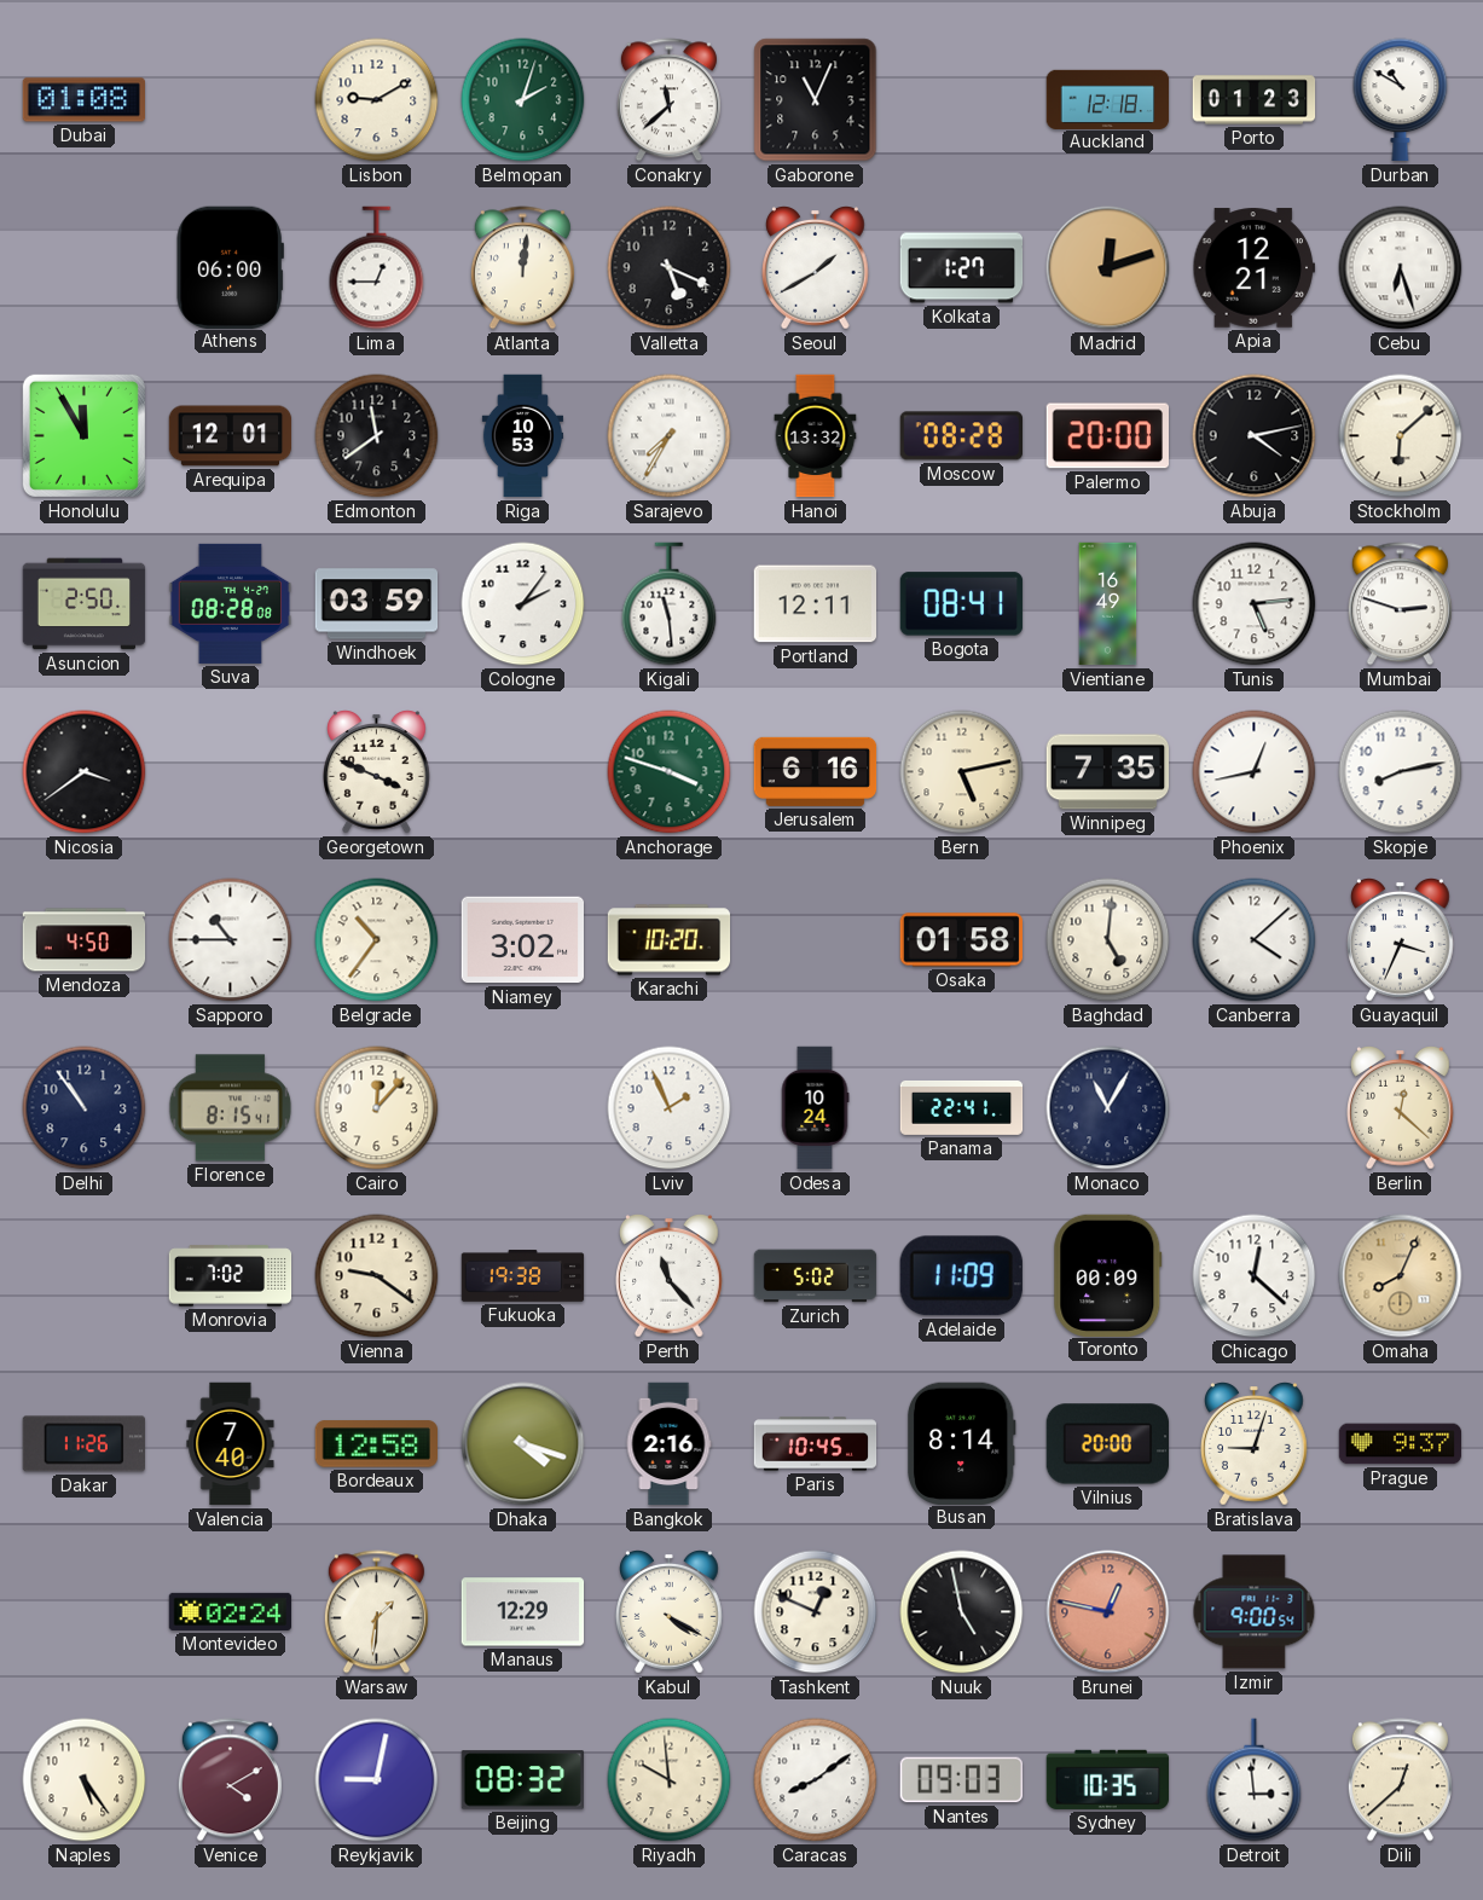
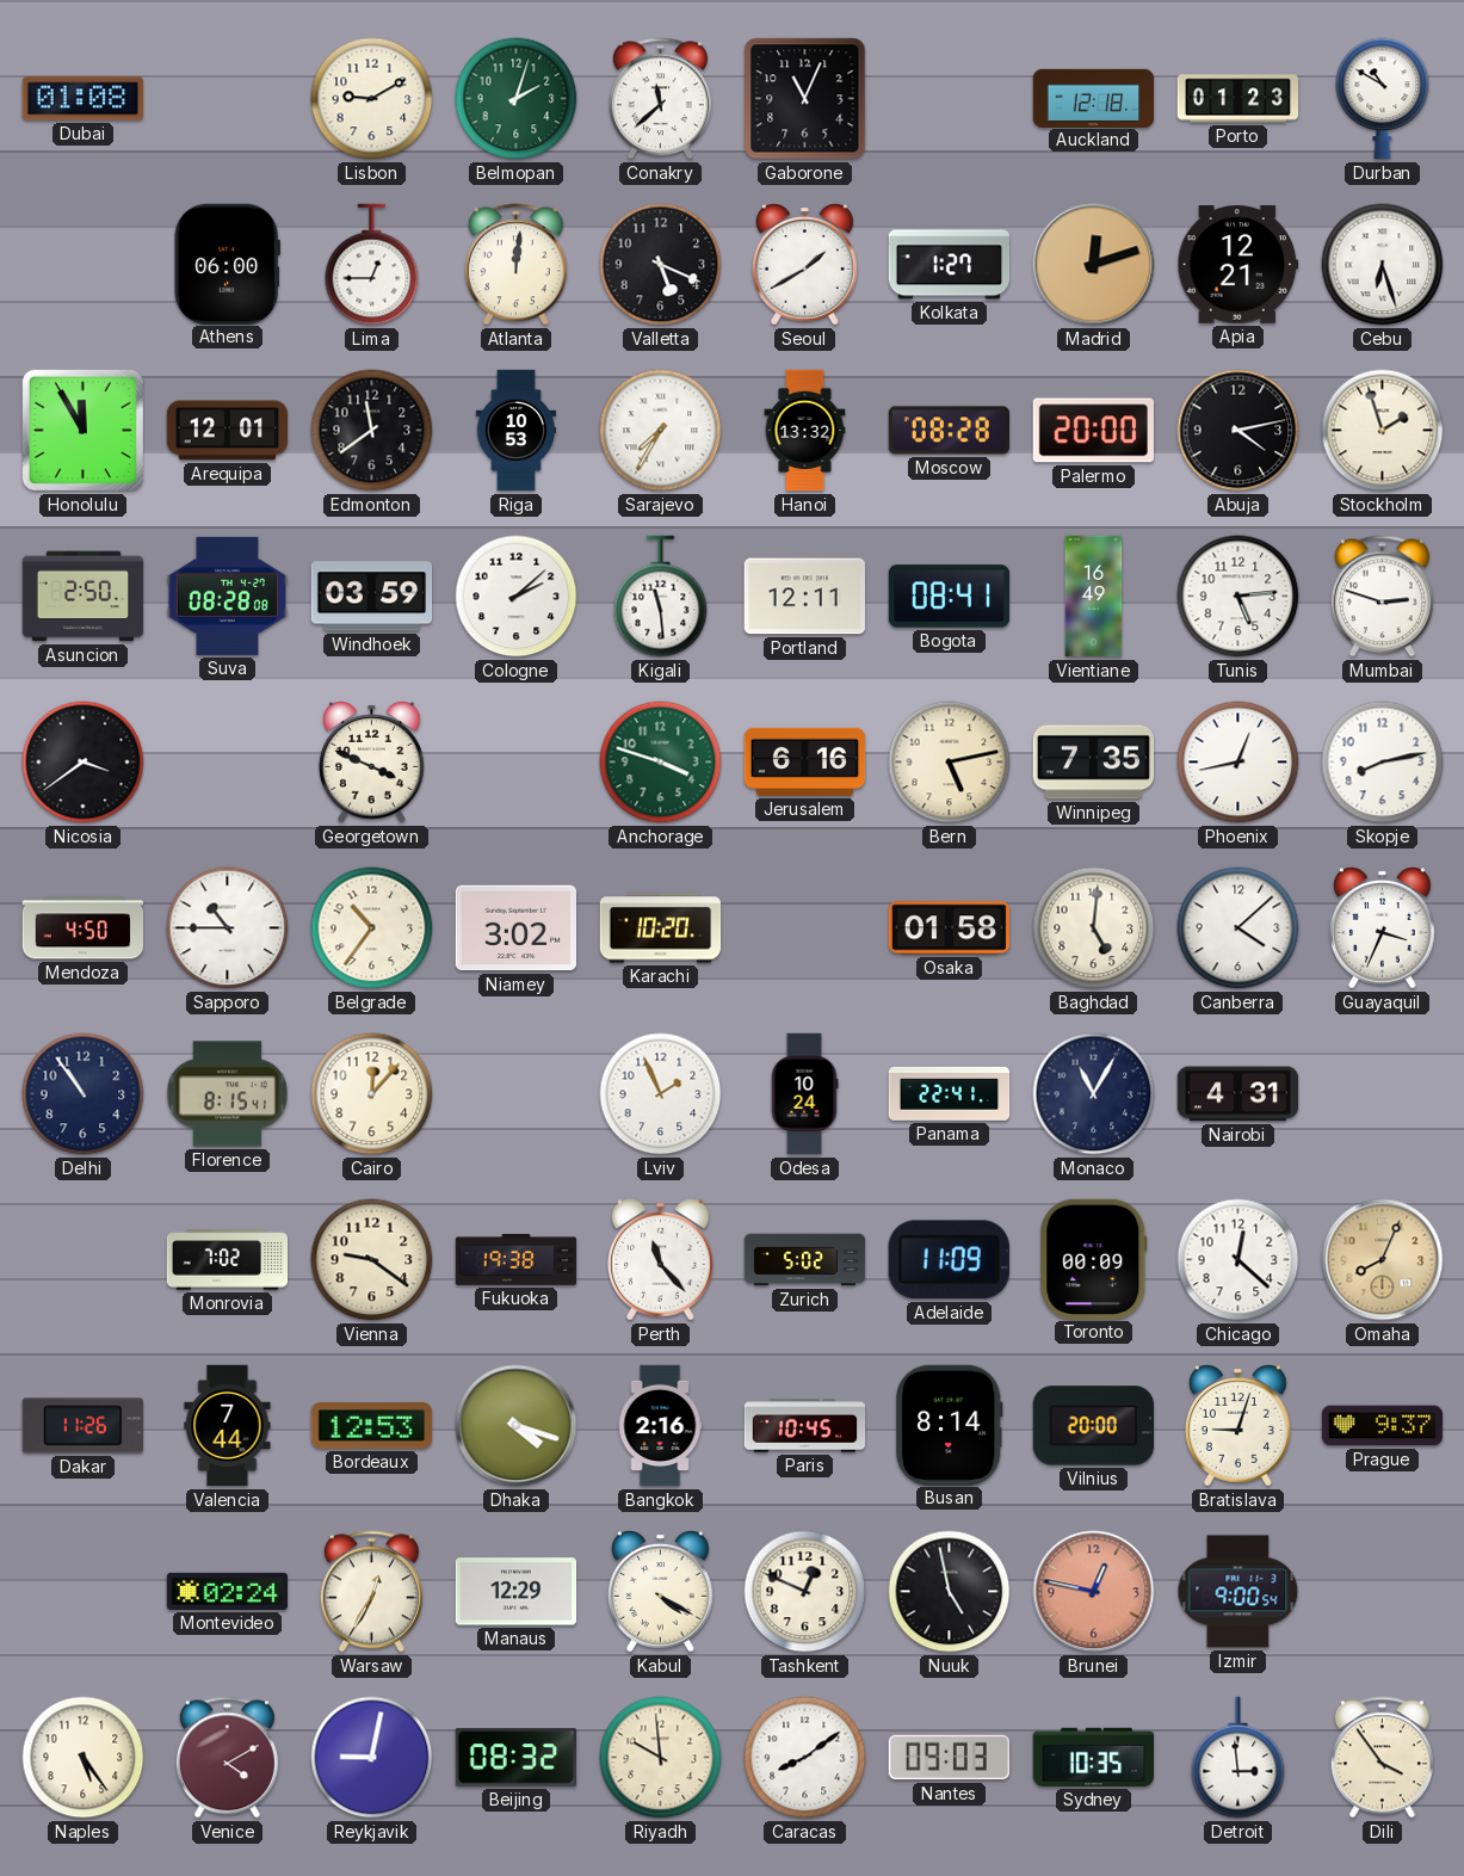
Stockholm: 6:08 -> 1:57 (1383, 431)
Cologne: 2:06 -> 2:08 (517, 597)
Nairobi: none -> 4:31 (1238, 1094)
Berlin: 12:22 -> none (1401, 1108)
Valencia: 7:40 -> 7:44 (228, 1426)
Bordeaux: 12:58 -> 12:53 (371, 1426)
Warsaw: 1:31 -> 12:35 (371, 1592)
Dili: 12:38 -> 3:54 (1382, 1758)
